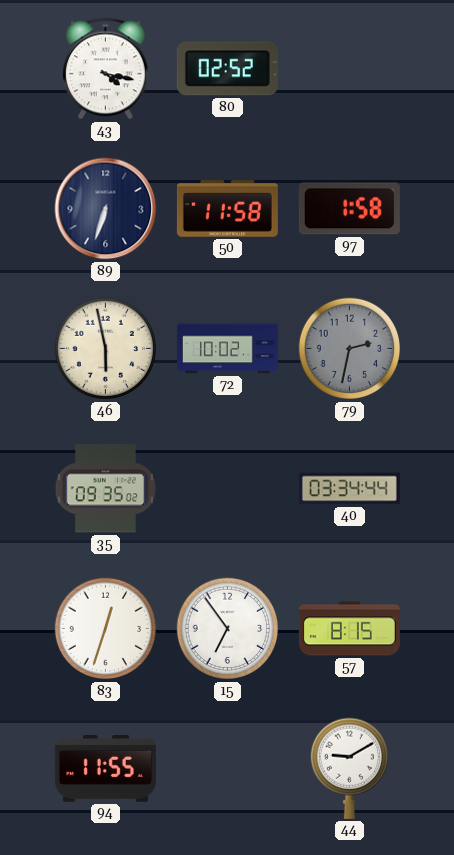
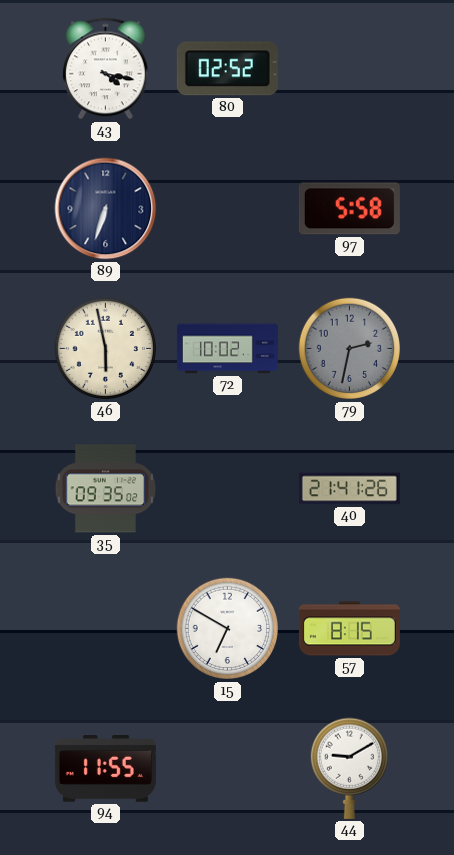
50: 11:58 -> none (227, 209)
97: 1:58 -> 5:58 (349, 209)
40: 03:34 -> 21:41 (349, 489)
83: 12:33 -> none (106, 629)
15: 6:54 -> 6:50 (228, 629)
